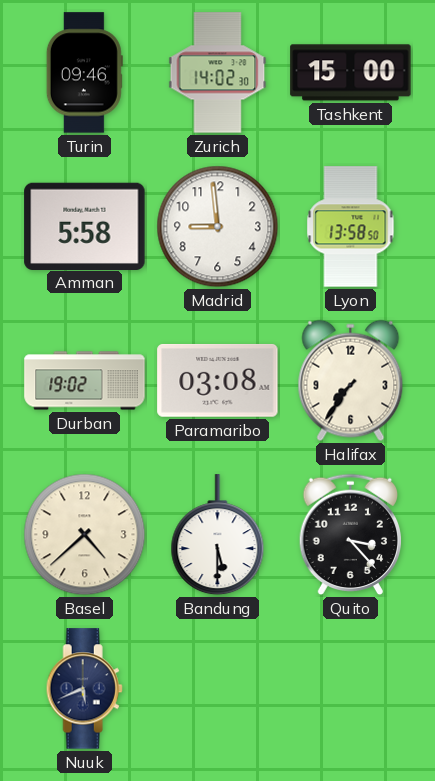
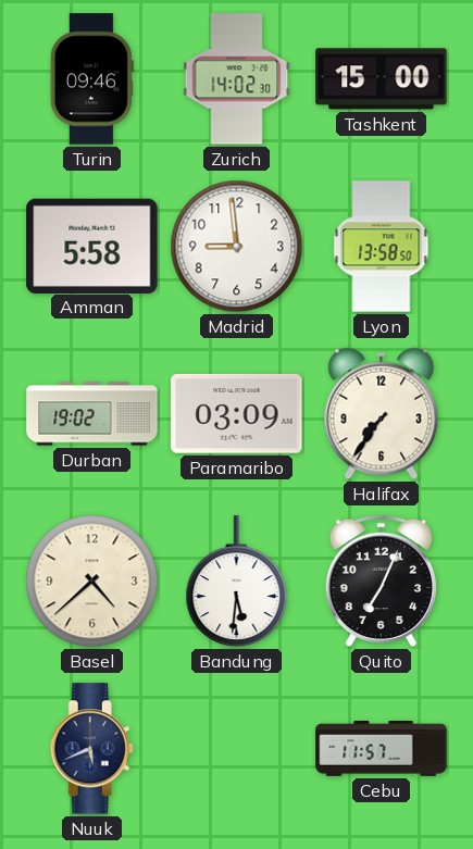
Paramaribo: 03:08 -> 03:09 (237, 414)
Bandung: 5:30 -> 5:31 (237, 582)
Quito: 3:23 -> 7:04 (381, 582)
Cebu: none -> 11:57 (382, 749)
